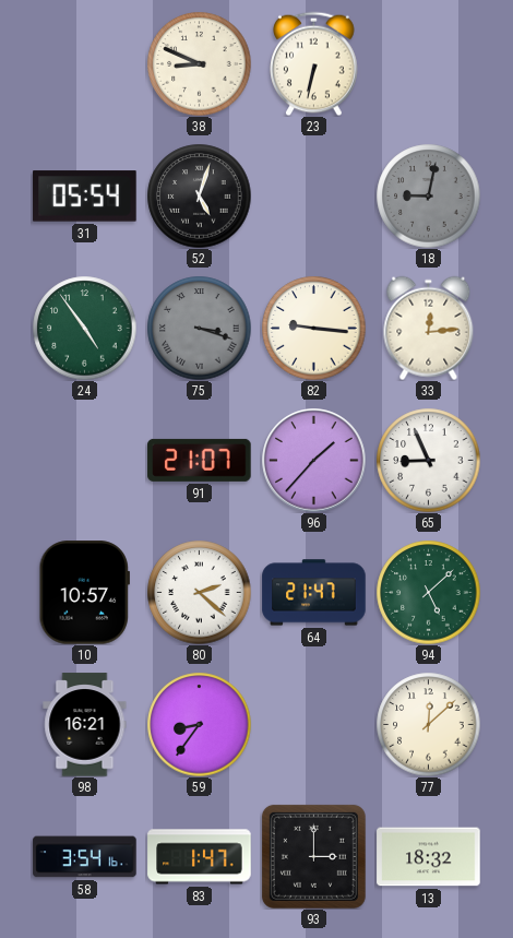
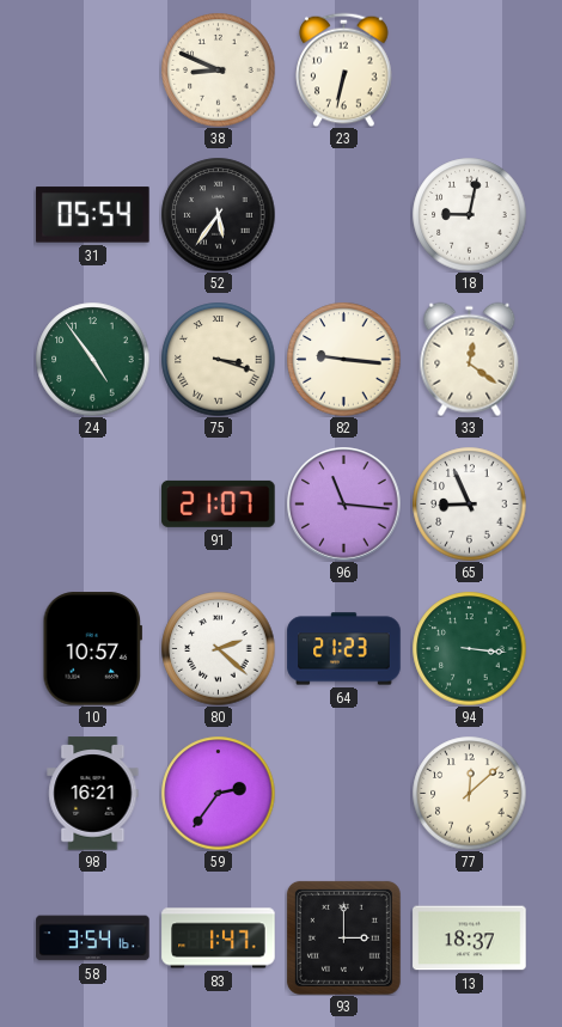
52: 5:03 -> 5:36 (218, 214)
18 dial: grey -> white (469, 214)
75 dial: grey -> cream (218, 359)
33: 12:14 -> 12:21 (470, 359)
96: 1:37 -> 11:16 (344, 505)
64: 21:47 -> 21:23 (344, 649)
94: 5:08 -> 3:16 (469, 648)
59: 8:36 -> 2:36 (218, 793)
13: 18:32 -> 18:37 (470, 939)
